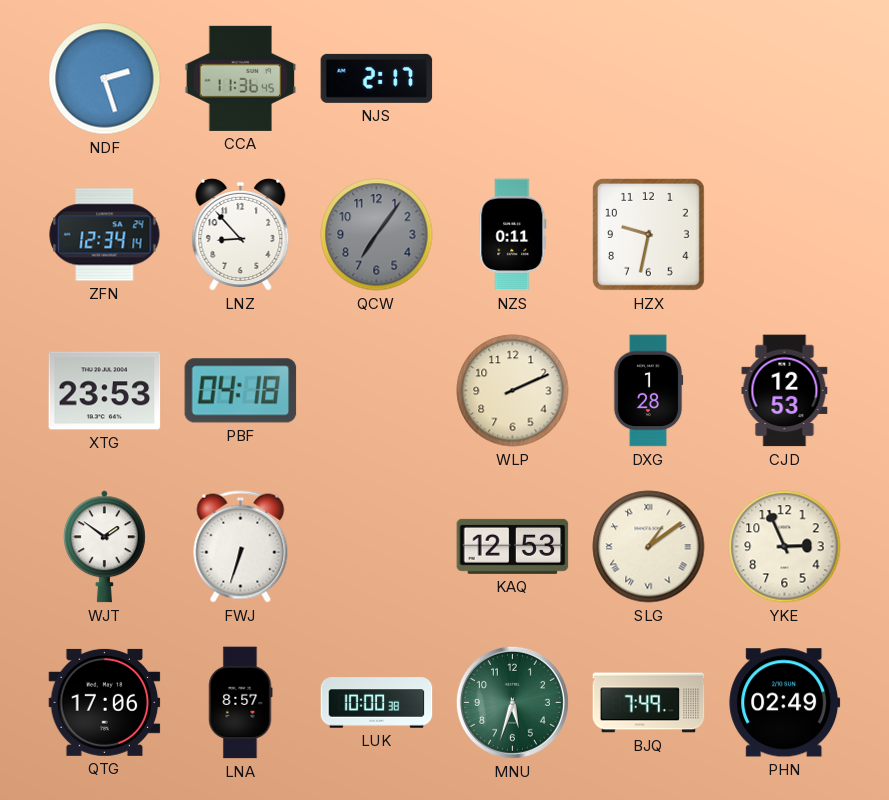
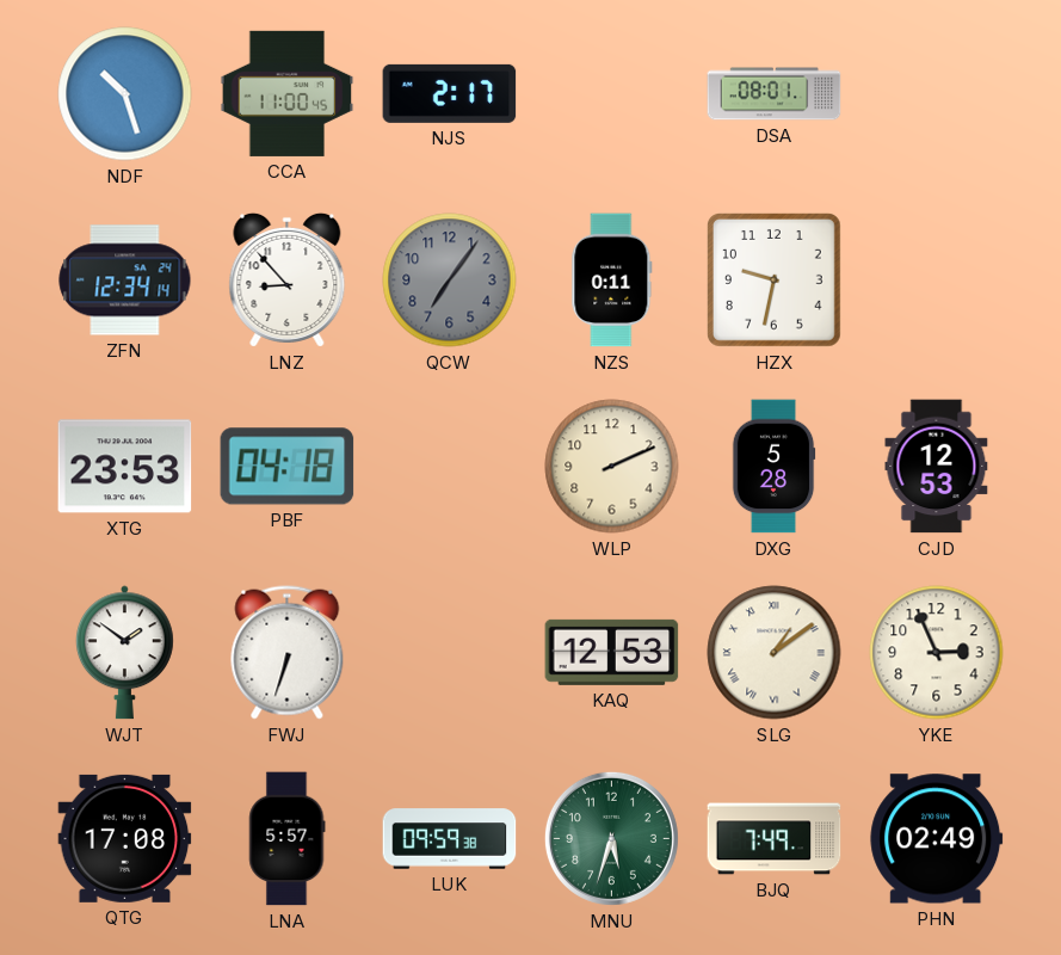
NDF: 2:27 -> 10:27 (125, 94)
CCA: 11:36 -> 11:00 (288, 93)
DSA: none -> 08:01 (775, 94)
DXG: 1:28 -> 5:28 (773, 467)
QTG: 17:06 -> 17:08 (125, 838)
LNA: 8:57 -> 5:57 (288, 839)
LUK: 10:00 -> 09:59 (450, 839)
